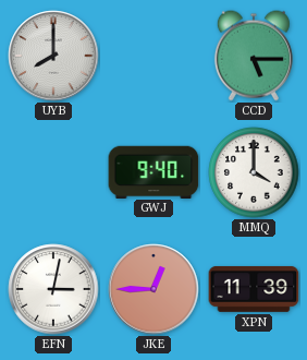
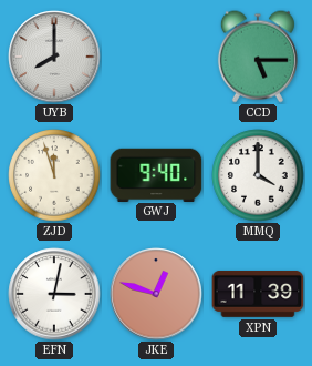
ZJD: none -> 11:57 (54, 175)
JKE: 12:45 -> 12:48 (156, 294)
